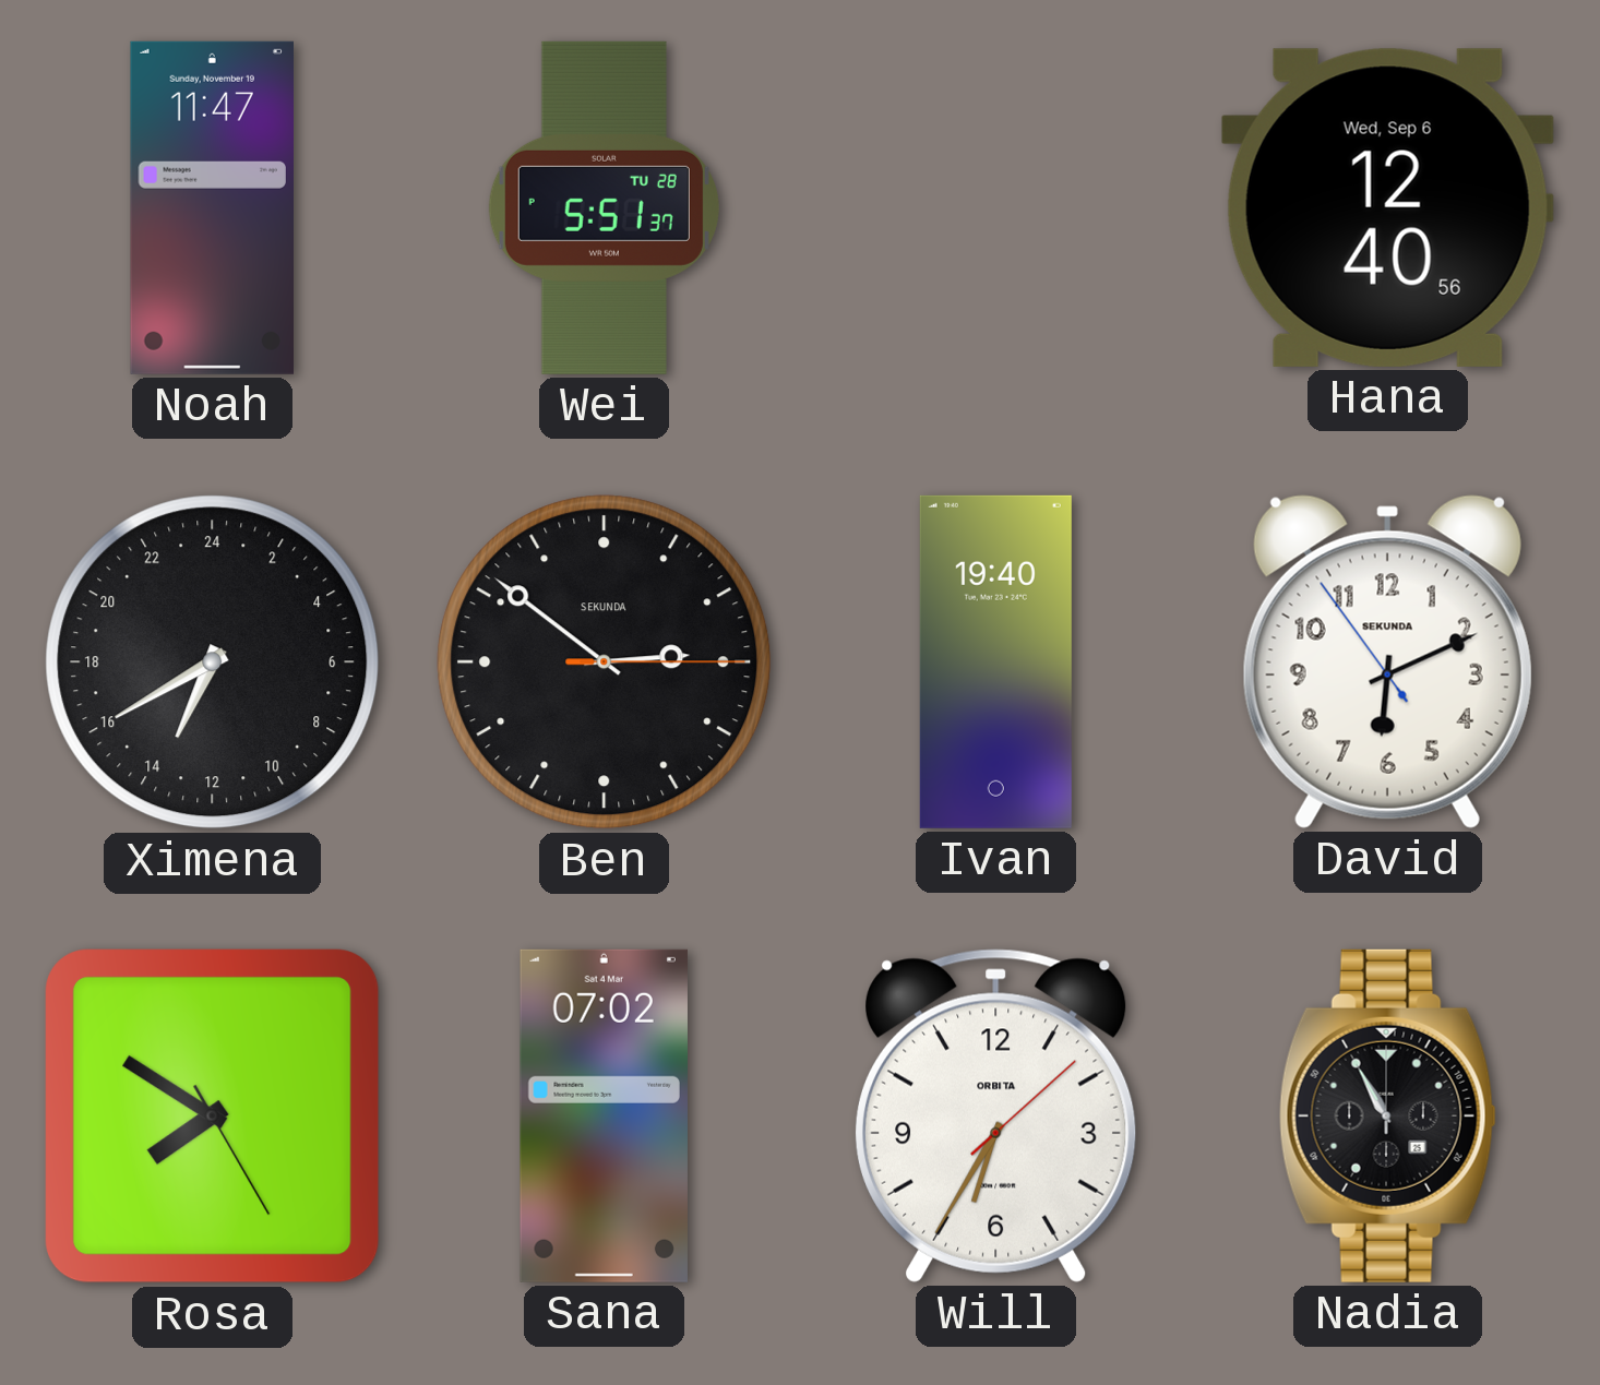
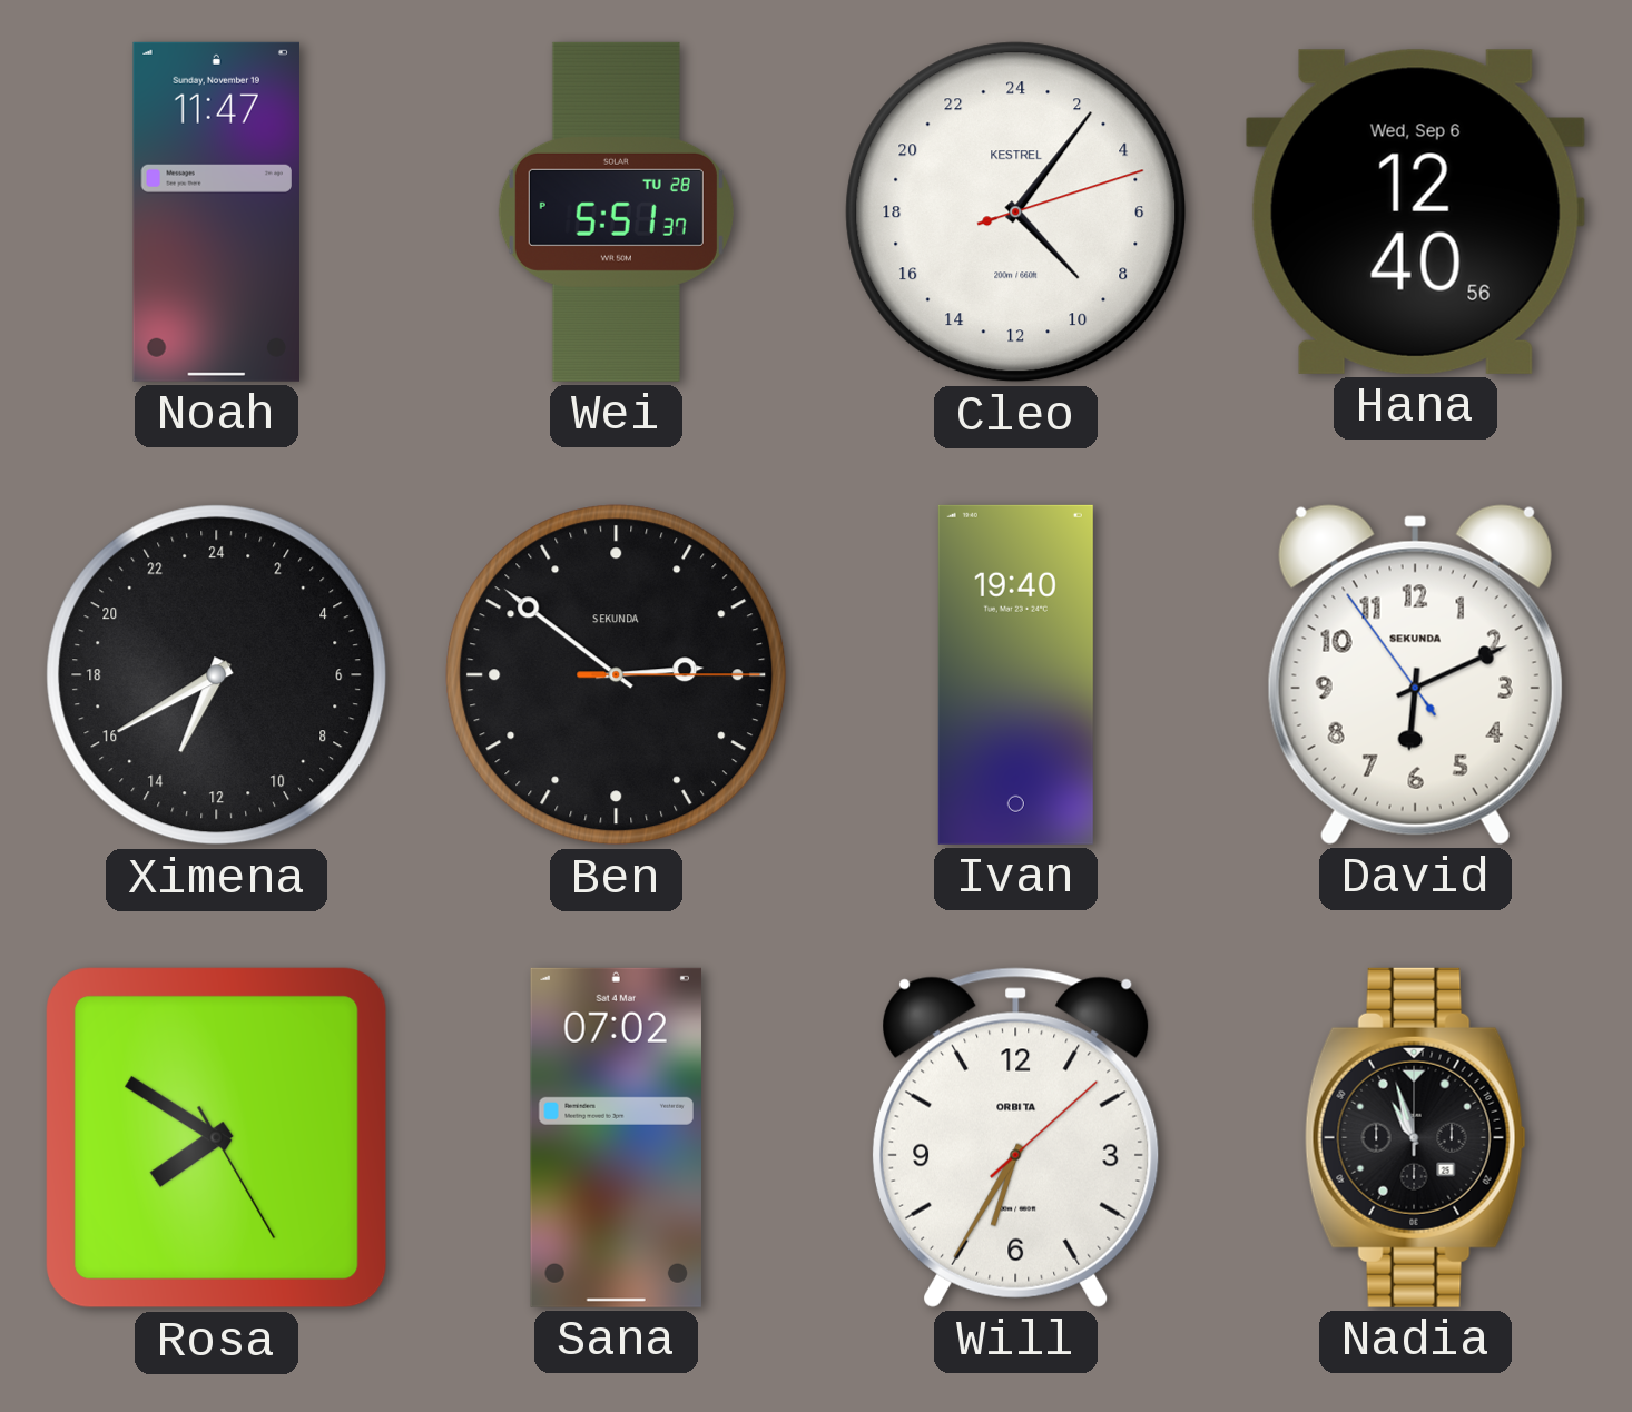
Cleo: none -> 9:06 (1016, 213)
Nadia: 10:55 -> 10:57 (1415, 1137)
